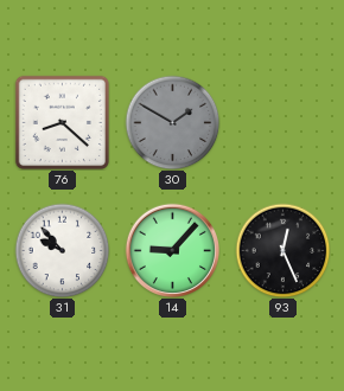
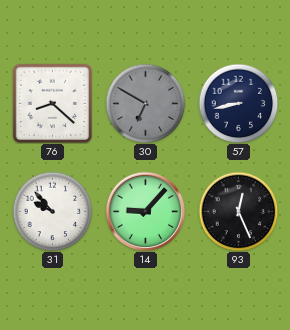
30: 1:50 -> 6:50 (145, 103)
57: none -> 8:43 (238, 103)
